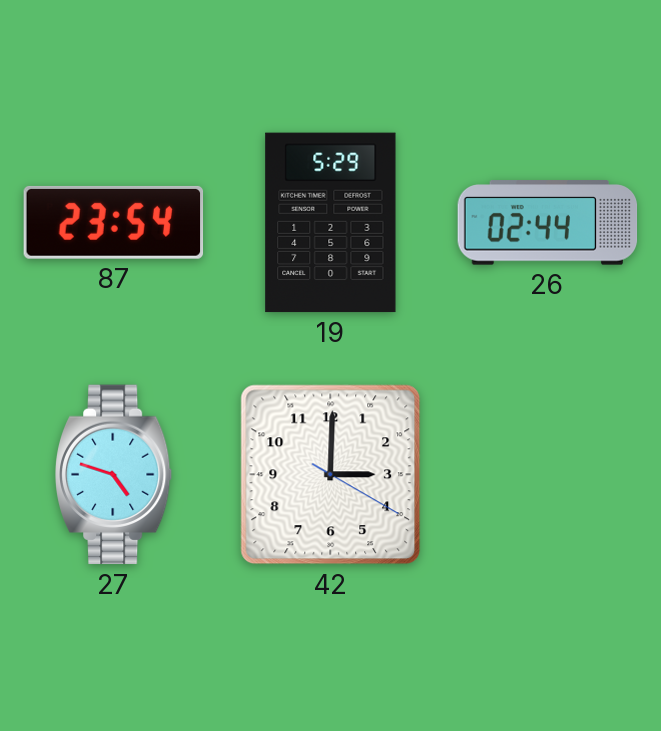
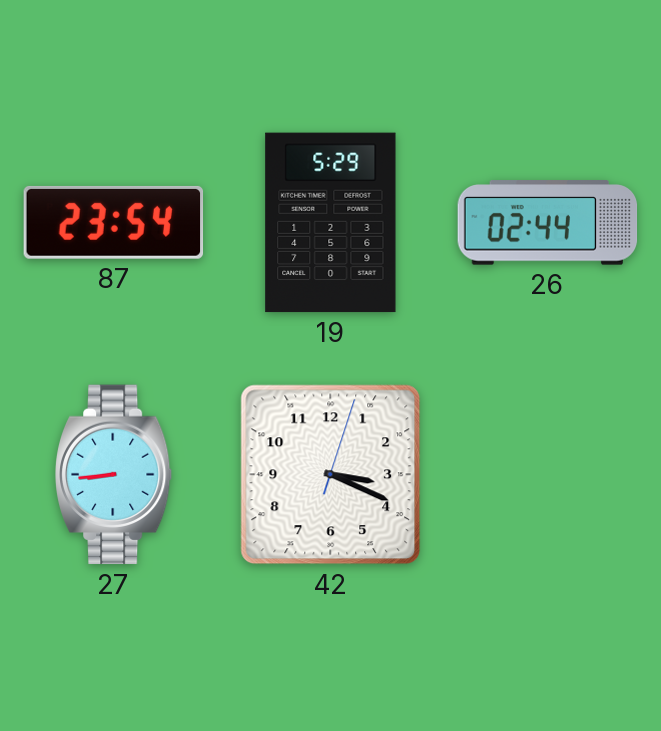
27: 4:48 -> 8:44 (114, 475)
42: 3:00 -> 3:19 (331, 475)
